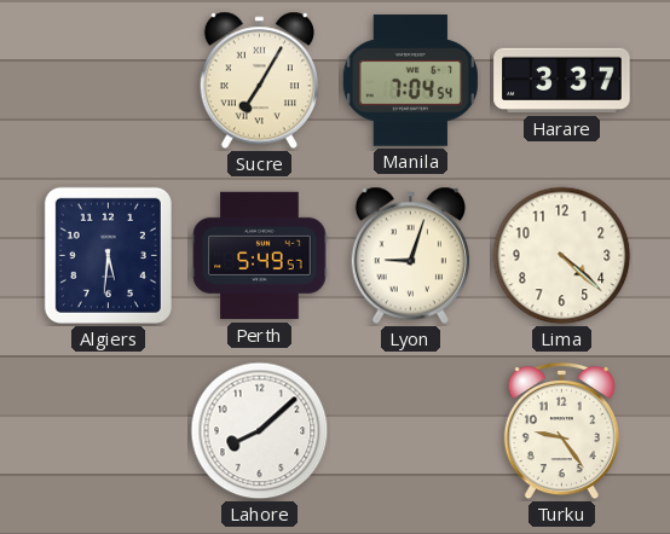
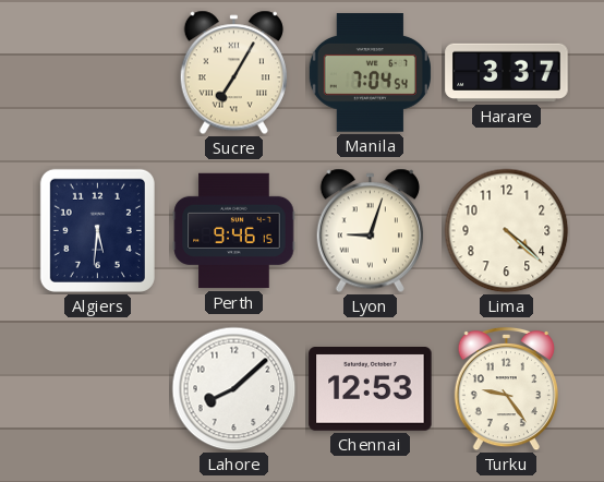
Perth: 5:49 -> 9:46 (234, 231)
Chennai: none -> 12:53 (371, 389)
